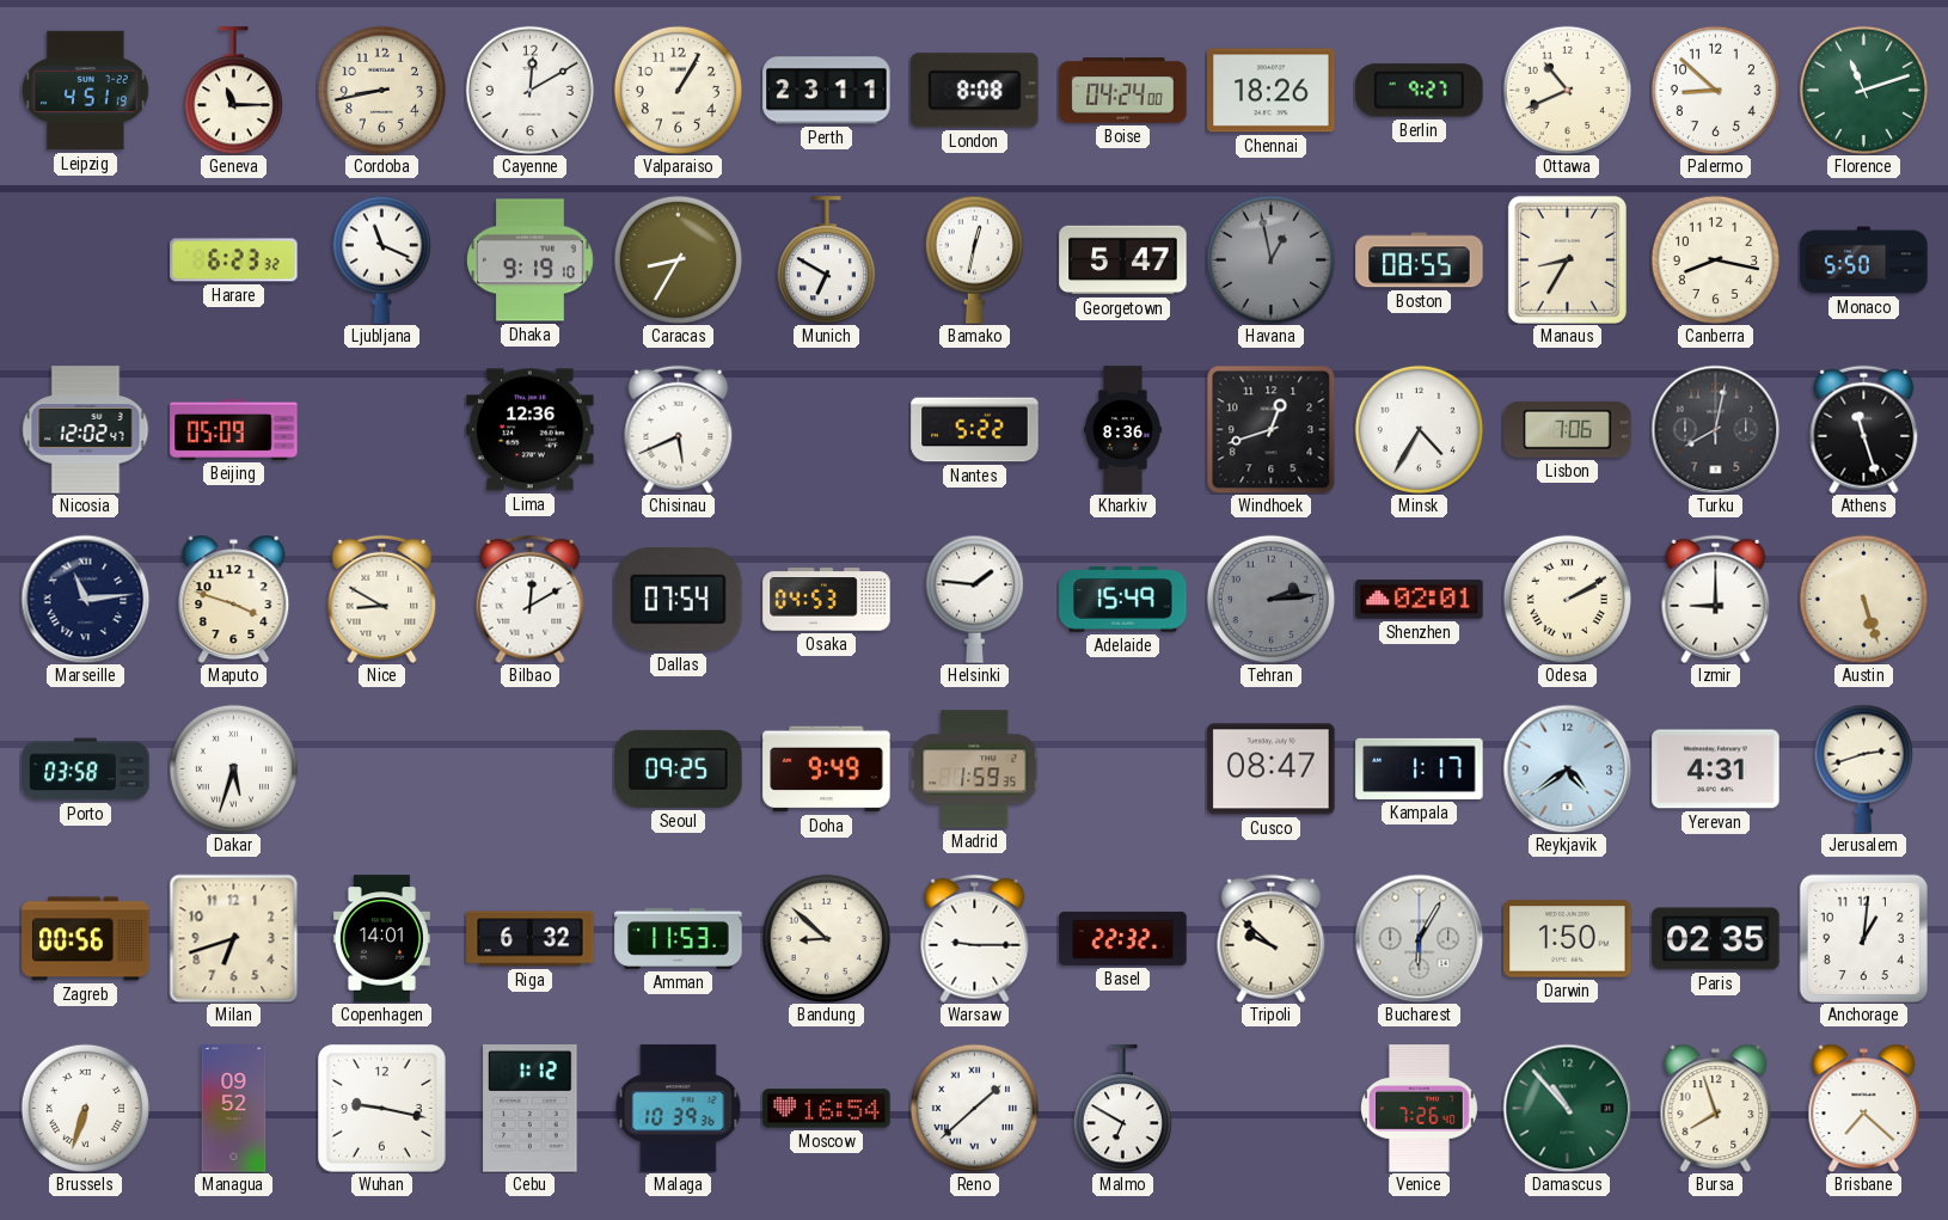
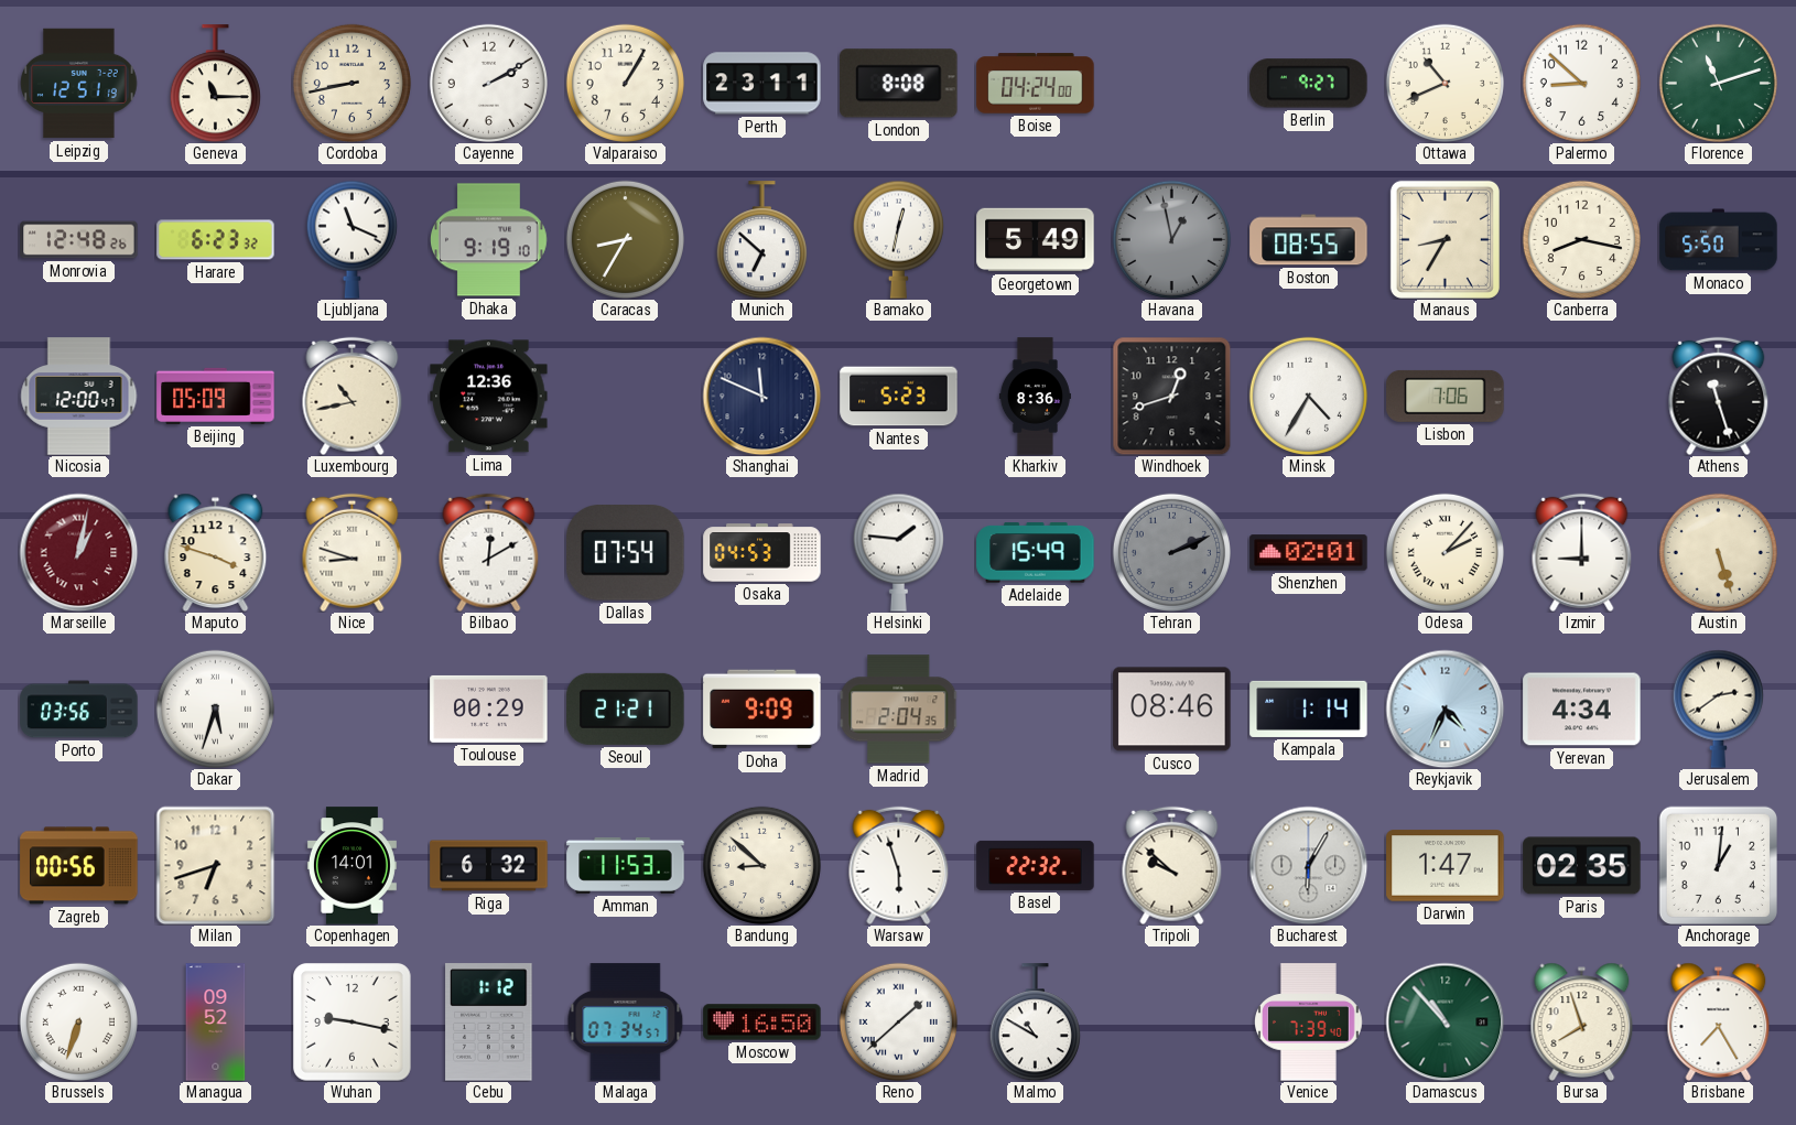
Leipzig: 4:51 -> 12:51 (79, 84)
Cayenne: 12:10 -> 2:10 (488, 83)
Chennai: 18:26 -> none (1272, 91)
Monrovia: none -> 12:48 (79, 240)
Munich: 6:50 -> 6:52 (761, 240)
Georgetown: 5:47 -> 5:49 (1036, 240)
Nicosia: 12:02 -> 12:00 (79, 397)
Luxembourg: none -> 10:43 (353, 396)
Chisinau: 5:41 -> none (679, 429)
Shanghai: none -> 11:49 (761, 396)
Nantes: 5:22 -> 5:23 (899, 397)
Turku: 8:02 -> none (1715, 429)
Marseille: 11:14 -> 1:02 (78, 552)
Marseille dial: navy -> burgundy (78, 552)
Nice: 8:50 -> 8:48 (353, 552)
Tehran: 2:14 -> 2:11 (1171, 552)
Odesa: 2:10 -> 2:07 (1445, 552)
Porto: 03:58 -> 03:56 (79, 710)
Toulouse: none -> 00:29 (489, 708)
Seoul: 09:25 -> 21:21 (626, 708)
Doha: 9:49 -> 9:09 (762, 710)
Madrid: 1:59 -> 2:04 (898, 710)
Cusco: 08:47 -> 08:46 (1172, 710)
Kampala: 1:17 -> 1:14 (1309, 708)
Reykjavik: 4:39 -> 4:34 (1445, 708)
Yerevan: 4:31 -> 4:34 (1582, 710)
Jerusalem: 2:42 -> 2:39 (1718, 708)
Warsaw: 9:15 -> 5:57 (899, 865)
Darwin: 1:50 -> 1:47 (1446, 866)
Malaga: 10:39 -> 07:34 (626, 1023)
Moscow: 16:54 -> 16:50 (762, 1023)
Malmo: 6:50 -> 10:50 (1035, 1023)
Venice: 7:26 -> 7:39 (1309, 1023)
Brisbane: 7:22 -> 7:25 (1719, 1021)
